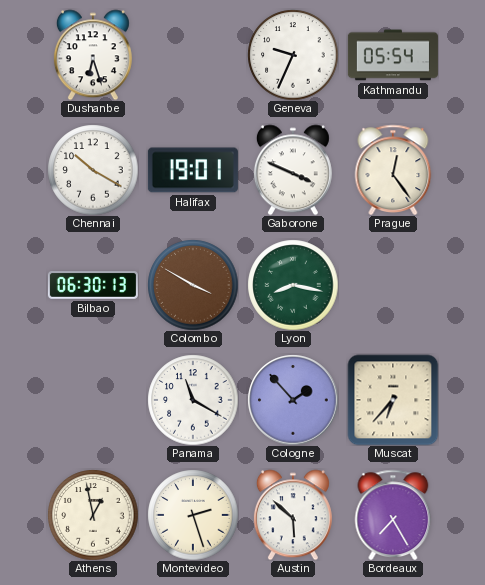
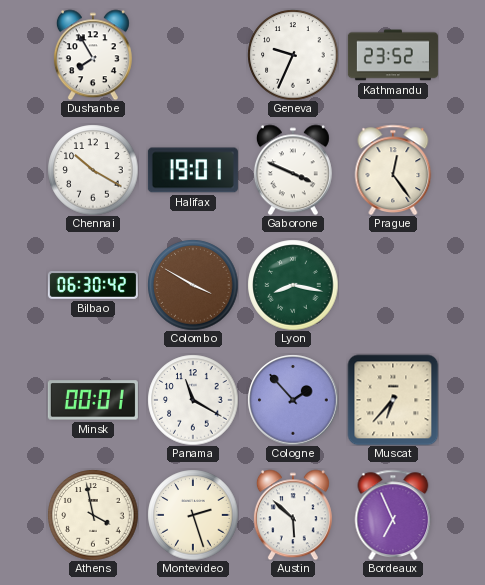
Dushanbe: 6:27 -> 7:55 (93, 55)
Kathmandu: 05:54 -> 23:52 (393, 55)
Bilbao: 06:30:13 -> 06:30:42 (93, 286)
Minsk: none -> 00:01 (93, 400)
Athens: 12:58 -> 3:58 (93, 515)
Bordeaux: 7:25 -> 6:56 (393, 514)
